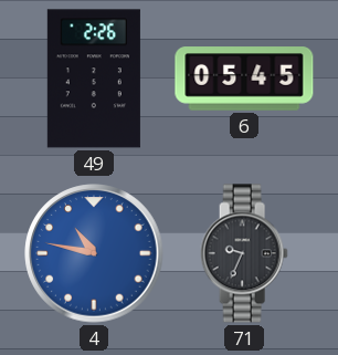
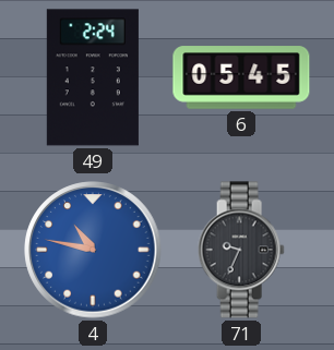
49: 2:26 -> 2:24 (93, 77)
